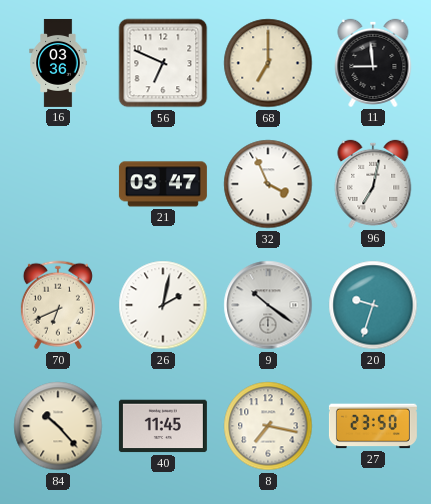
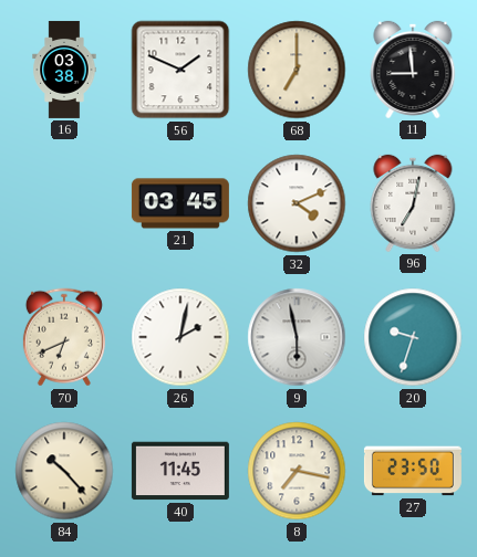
16: 03:36 -> 03:38 (64, 70)
56: 6:49 -> 1:49 (180, 70)
21: 03:47 -> 03:45 (180, 203)
32: 3:56 -> 4:11 (297, 203)
9: 10:21 -> 5:58 (297, 337)
